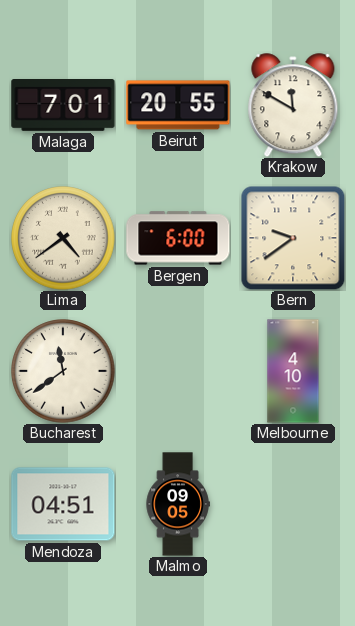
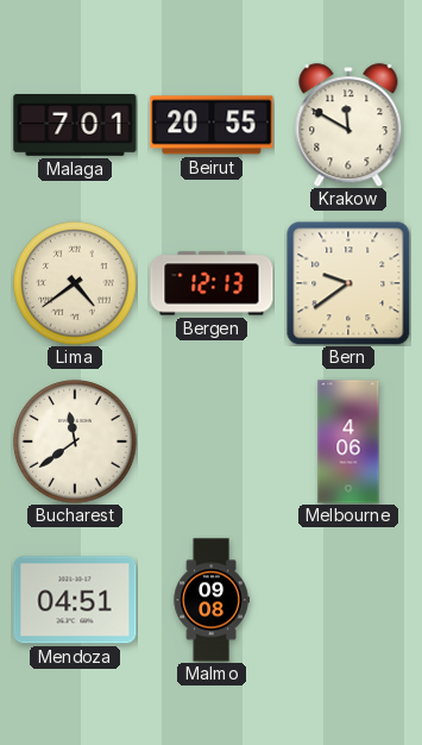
Bergen: 6:00 -> 12:13 (212, 283)
Melbourne: 4:10 -> 4:06 (348, 442)
Malmo: 09:05 -> 09:08 (212, 600)
